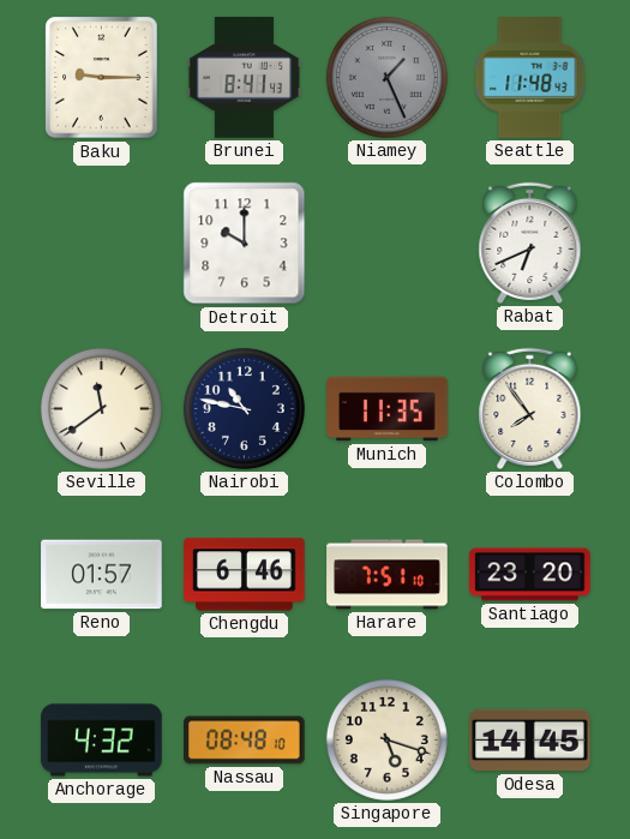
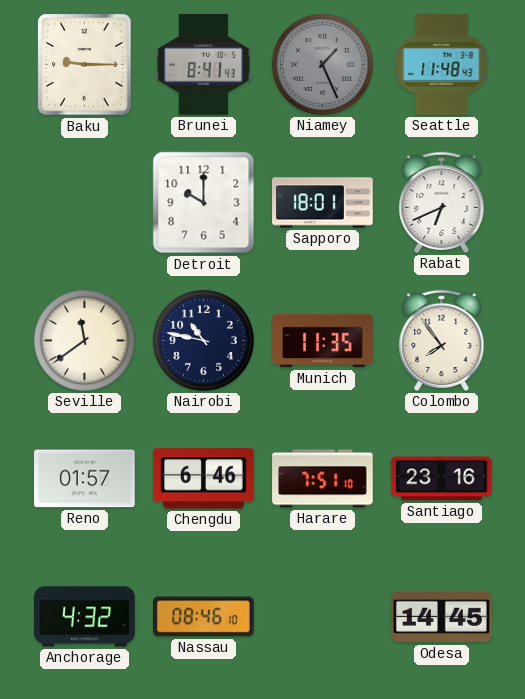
Sapporo: none -> 18:01 (323, 203)
Santiago: 23:20 -> 23:16 (442, 479)
Nassau: 08:48 -> 08:46 (204, 617)
Singapore: 5:18 -> none (386, 739)
